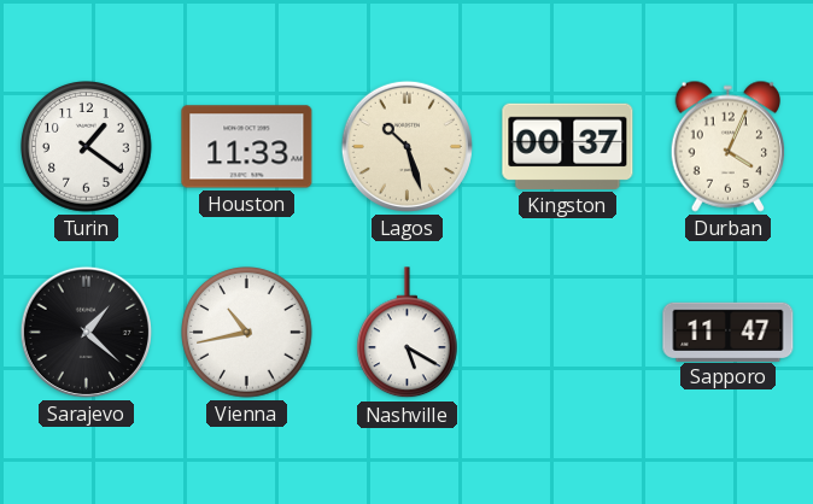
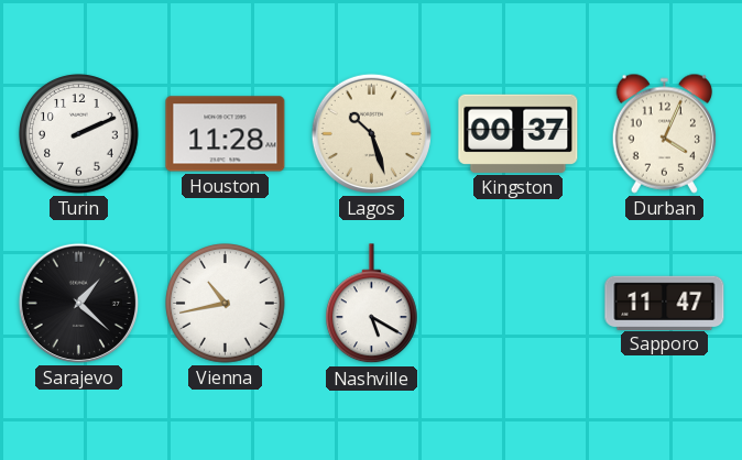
Turin: 1:21 -> 2:11 (79, 134)
Houston: 11:33 -> 11:28 (226, 134)
